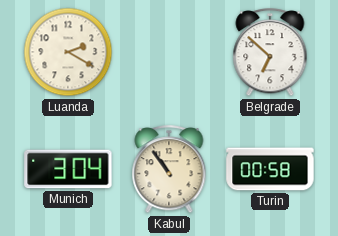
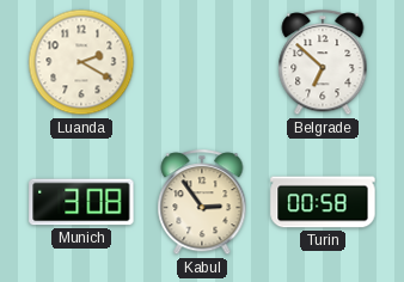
Munich: 3:04 -> 3:08 (81, 202)
Kabul: 10:54 -> 2:54 (202, 203)
